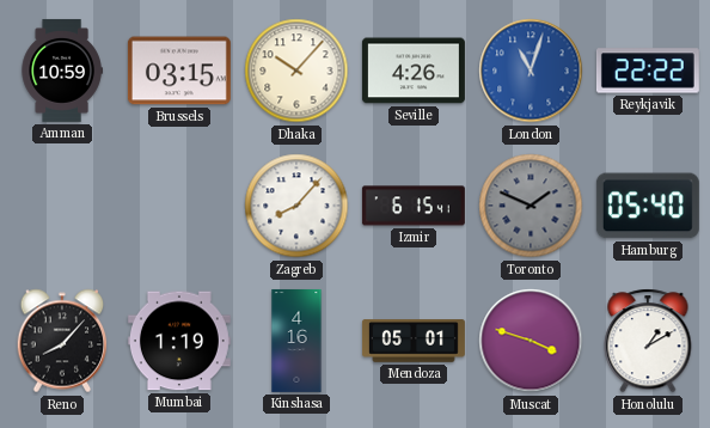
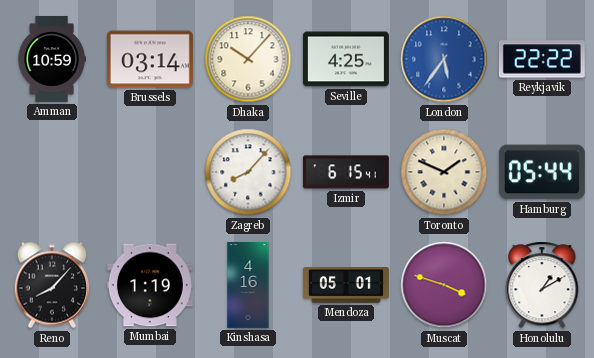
Brussels: 03:15 -> 03:14 (150, 59)
Seville: 4:26 -> 4:25 (346, 59)
London: 11:03 -> 5:36 (444, 59)
Toronto dial: grey -> cream (444, 172)
Hamburg: 05:40 -> 05:44 (542, 172)
